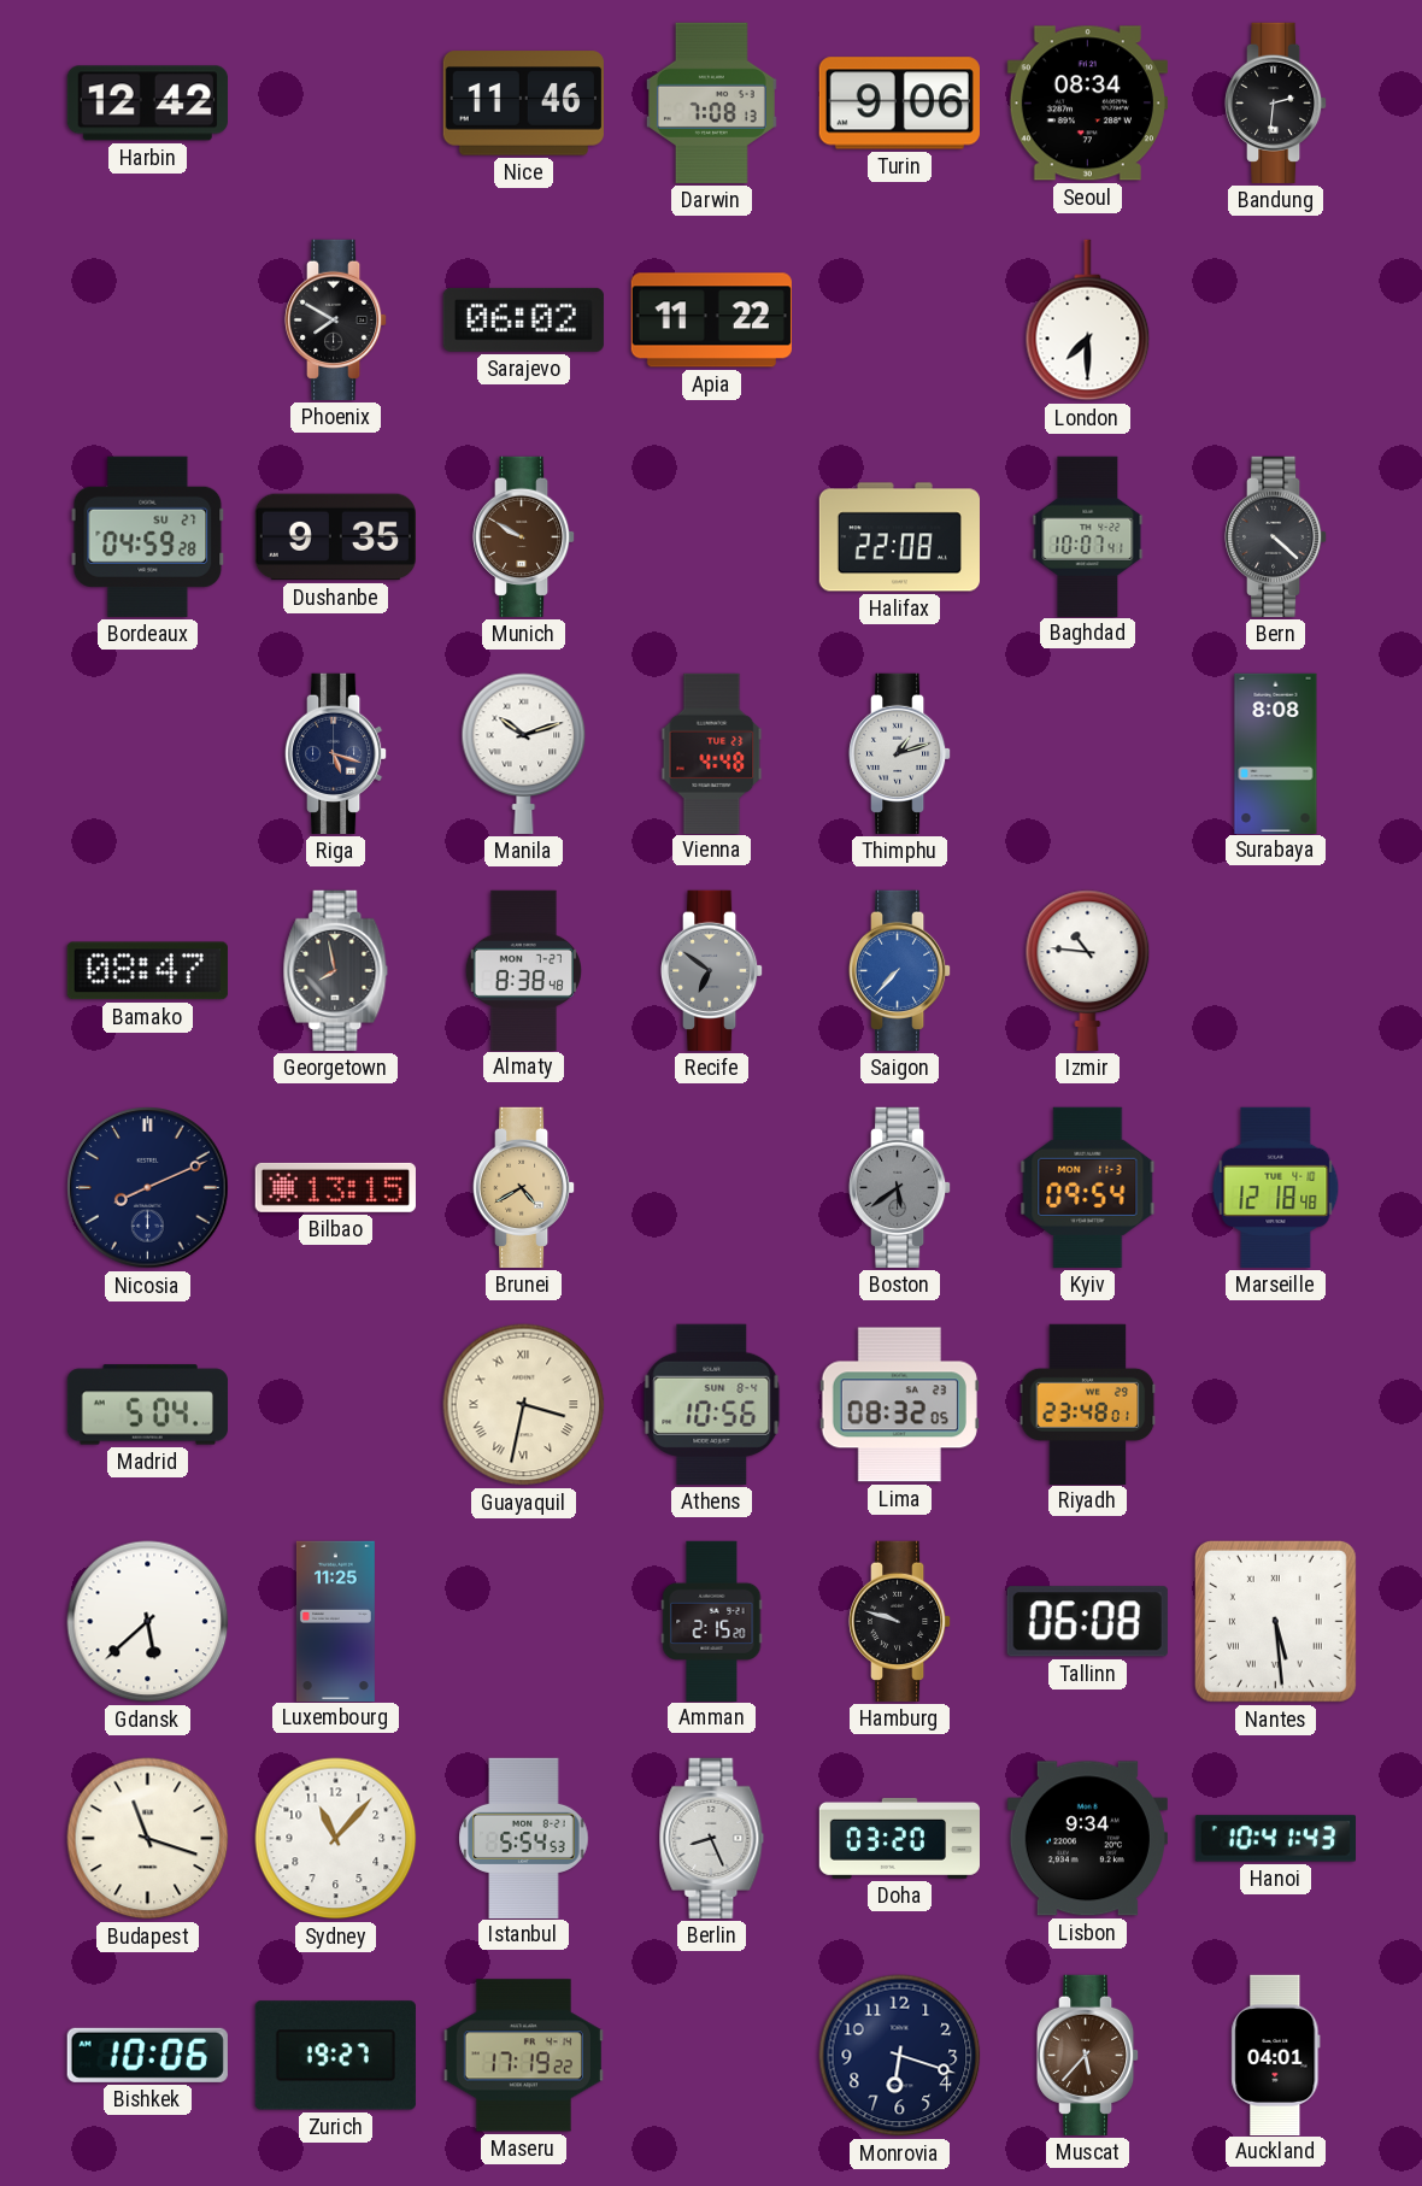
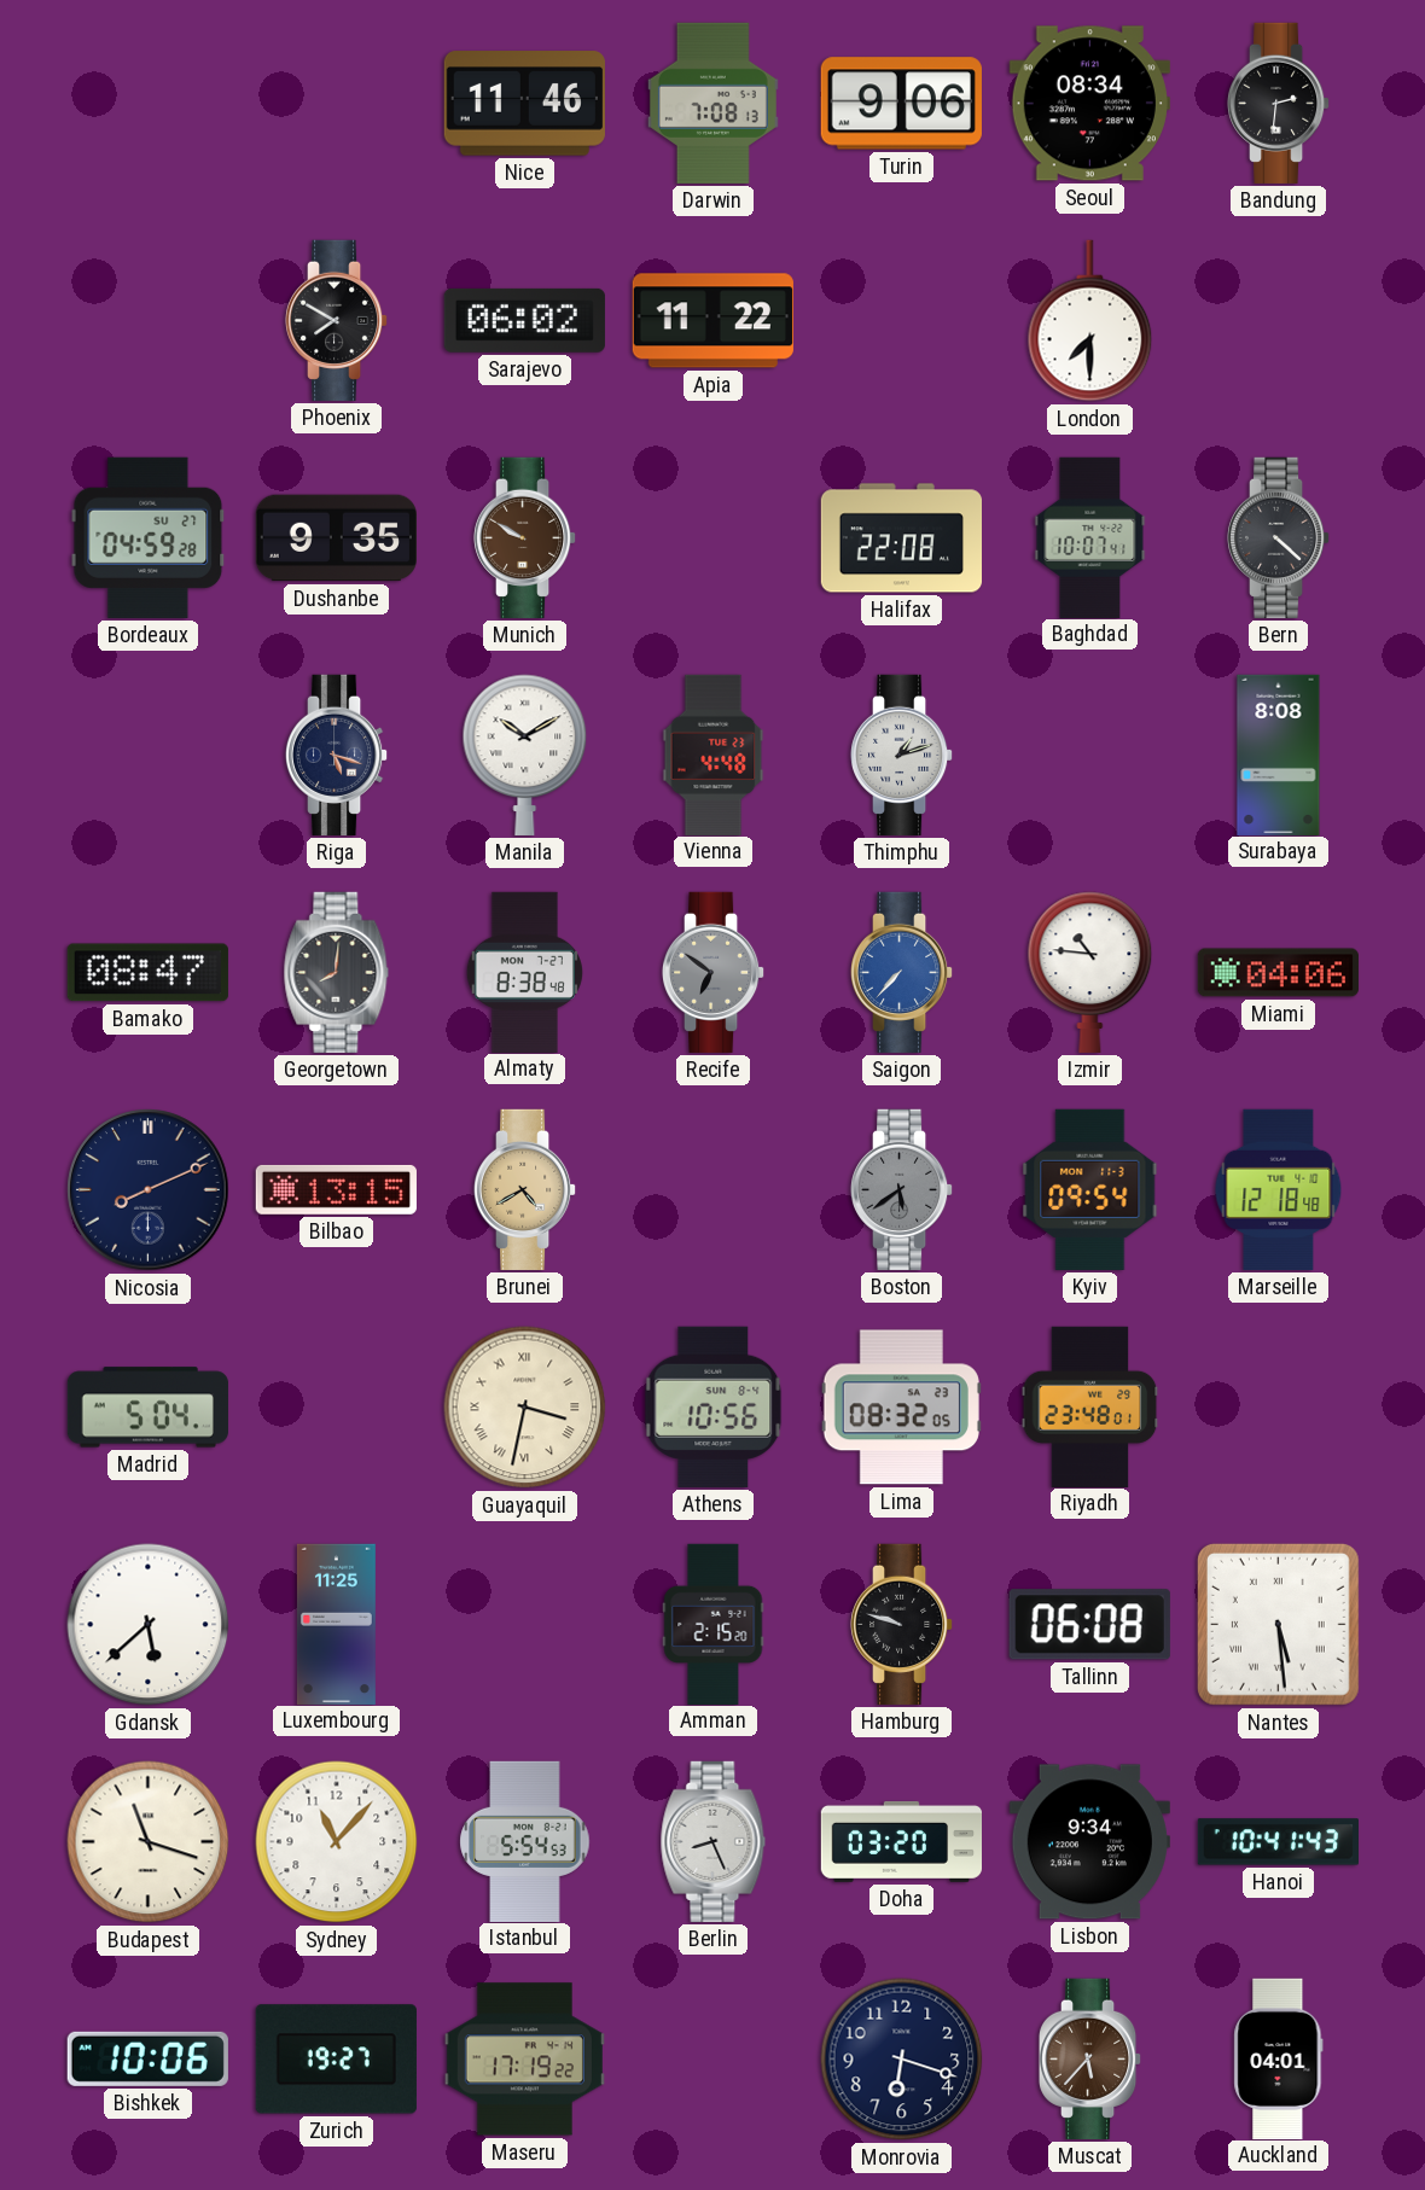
Harbin: 12:42 -> none (147, 104)
Manila: 10:12 -> 10:10 (525, 755)
Georgetown: 7:58 -> 8:01 (337, 972)
Miami: none -> 04:06 (1278, 973)
